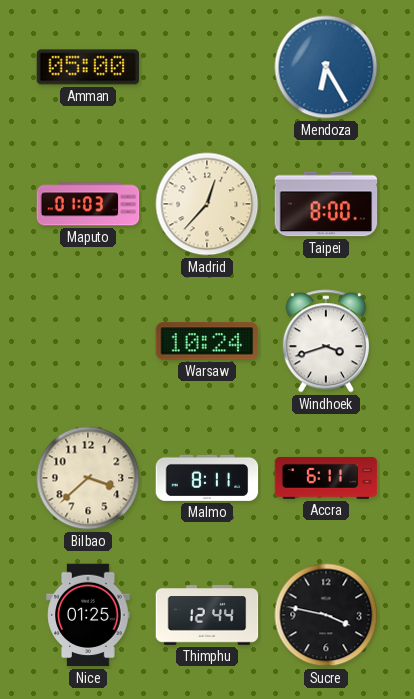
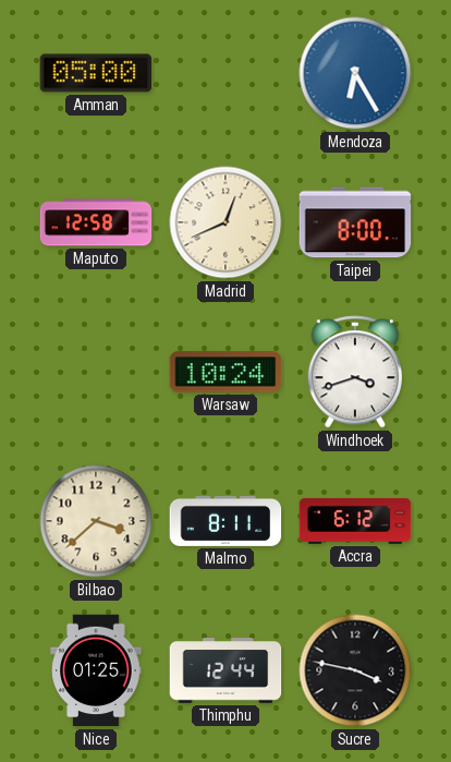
Maputo: 01:03 -> 12:58 (96, 222)
Madrid: 12:37 -> 12:41 (225, 222)
Accra: 6:11 -> 6:12 (355, 521)
